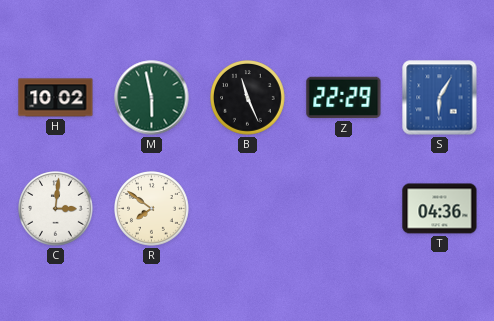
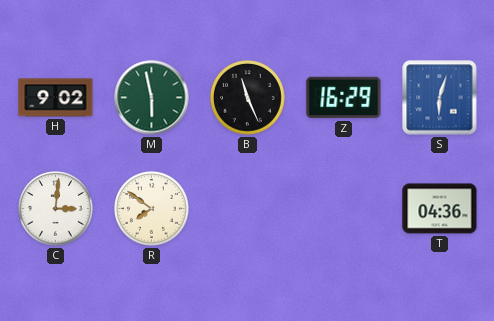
H: 10:02 -> 9:02 (56, 98)
Z: 22:29 -> 16:29 (344, 98)
S: 6:05 -> 6:03 (440, 98)
